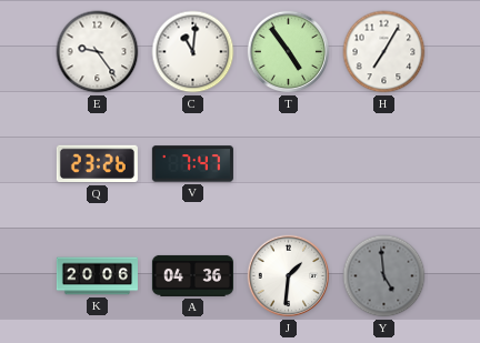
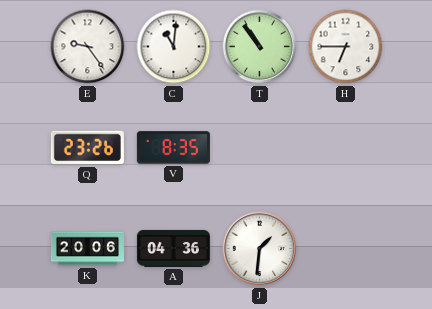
T: 4:54 -> 10:54 (260, 47)
H: 7:05 -> 6:45 (346, 47)
V: 7:47 -> 8:35 (173, 148)
Y: 4:59 -> none (384, 276)
